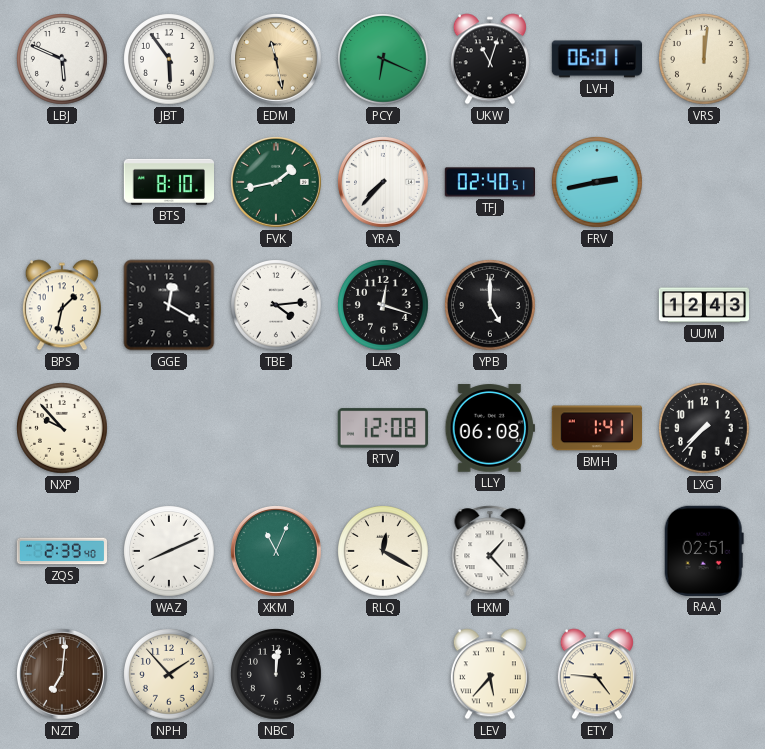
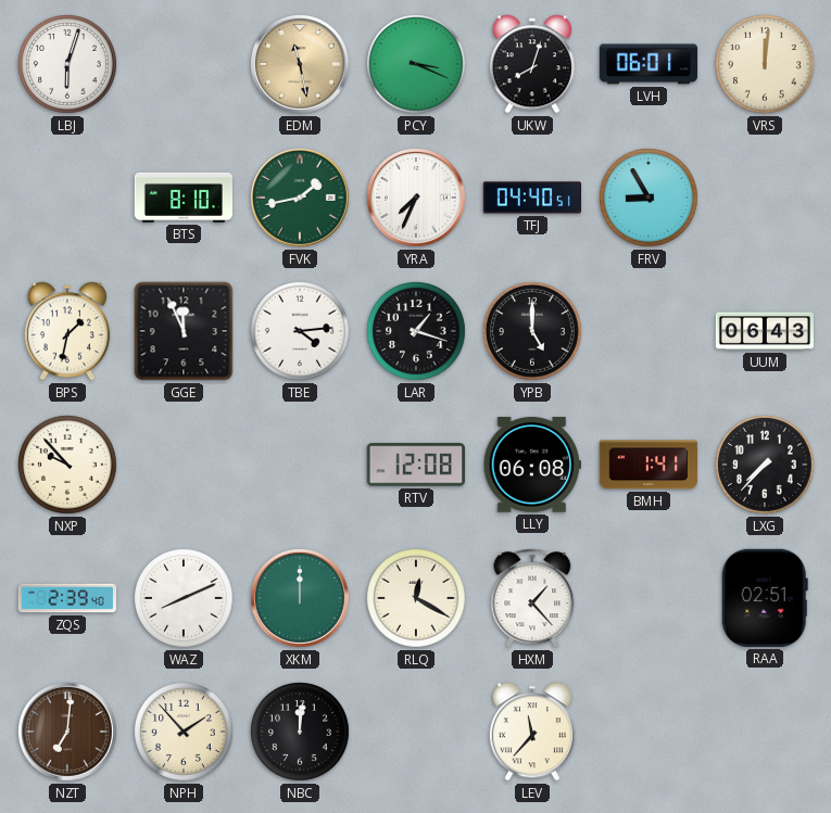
LBJ: 5:49 -> 6:03 (68, 65)
JBT: 5:54 -> none (170, 60)
PCY: 6:19 -> 3:19 (417, 65)
UKW: 11:03 -> 8:03 (532, 64)
YRA: 7:37 -> 7:34 (417, 199)
TFJ: 02:40 -> 04:40 (531, 198)
FRV: 2:43 -> 8:55 (650, 199)
GGE: 12:20 -> 11:56 (184, 331)
LAR: 12:18 -> 1:18 (417, 332)
UUM: 12:43 -> 06:43 (764, 331)
XKM: 11:04 -> 12:00 (301, 599)
LEV: 5:37 -> 11:37 (532, 732)
ETY: 4:46 -> none (597, 674)
